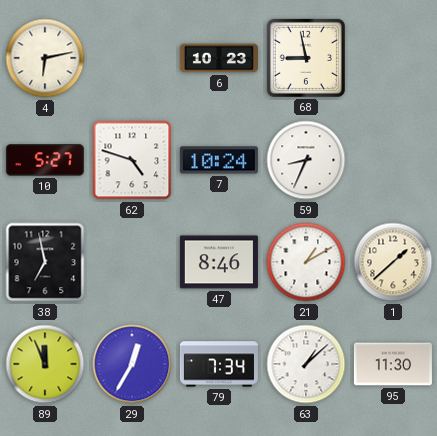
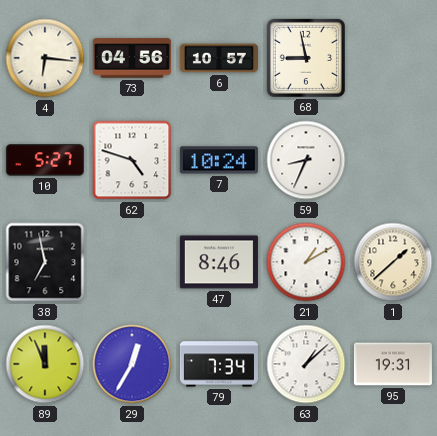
4: 6:13 -> 6:16 (45, 58)
73: none -> 04:56 (132, 58)
6: 10:23 -> 10:57 (219, 58)
95: 11:30 -> 19:31 (393, 364)
